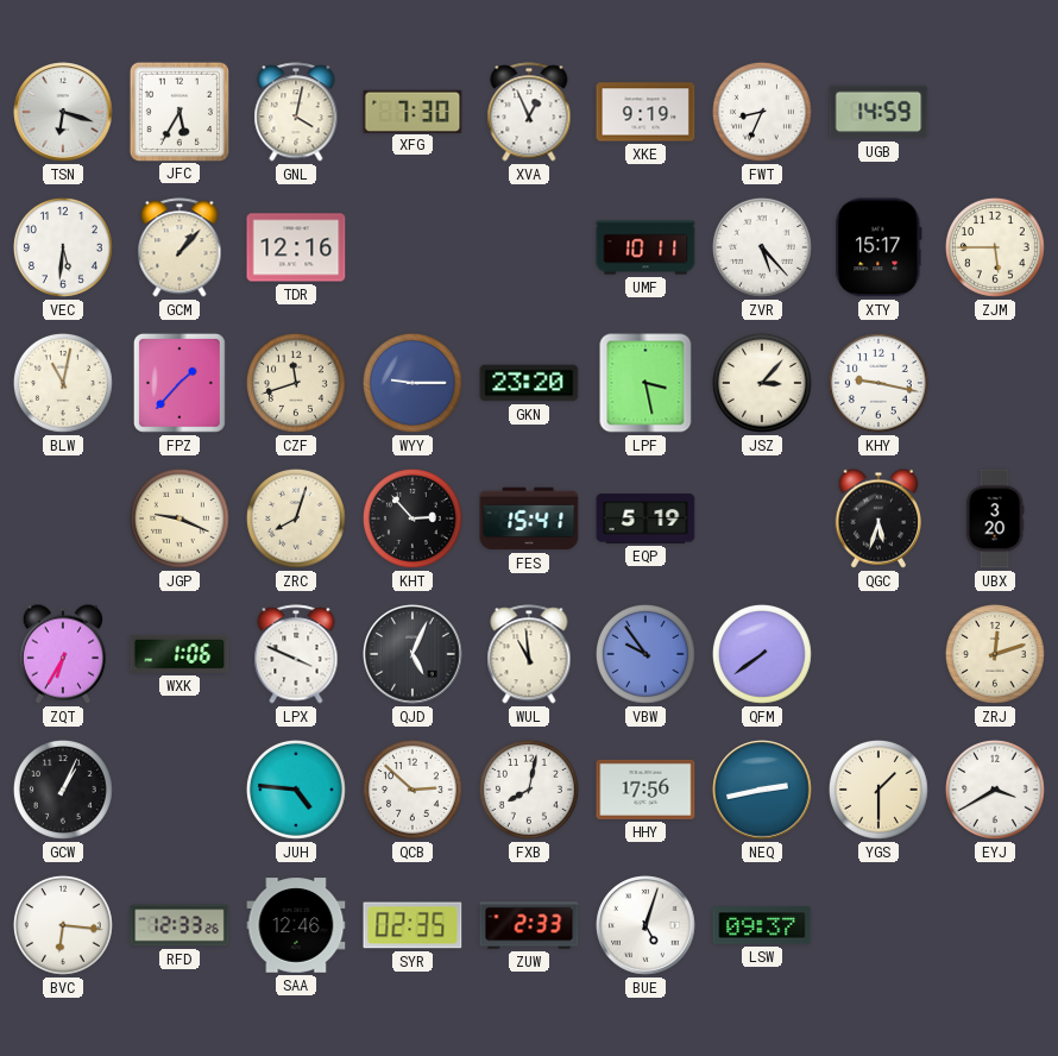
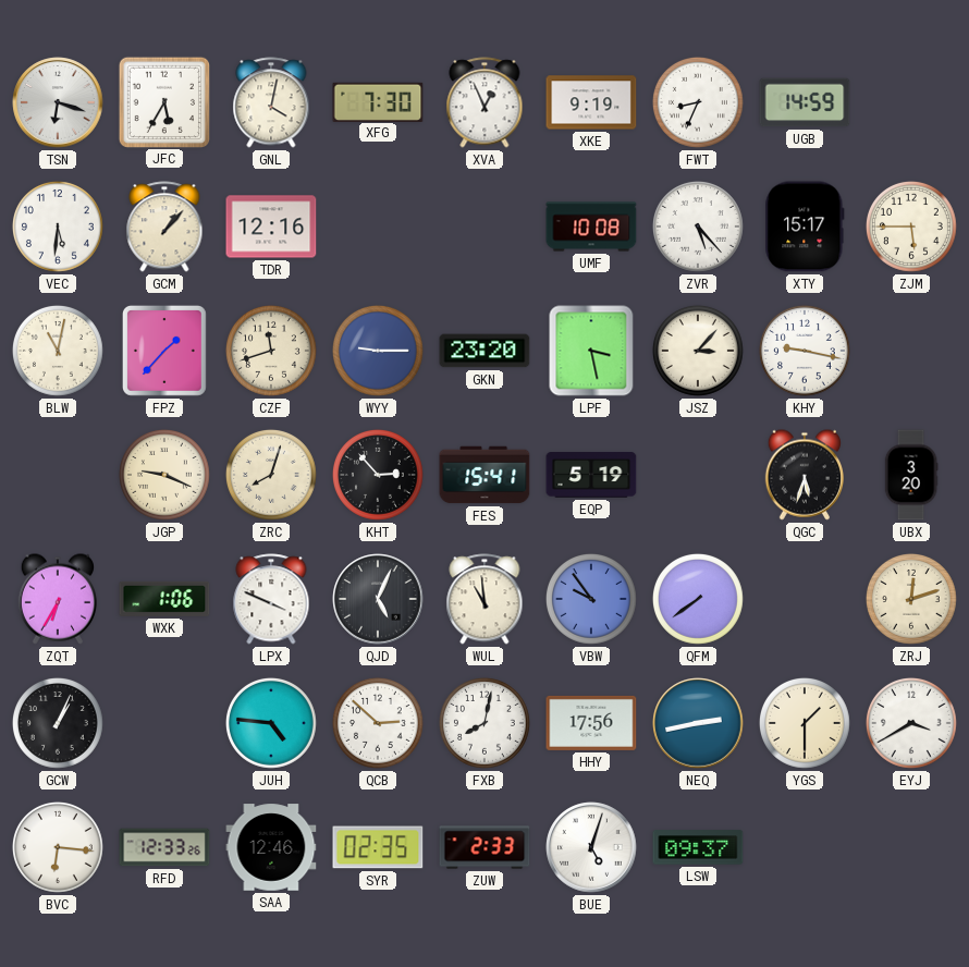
UMF: 10:11 -> 10:08 (591, 227)
